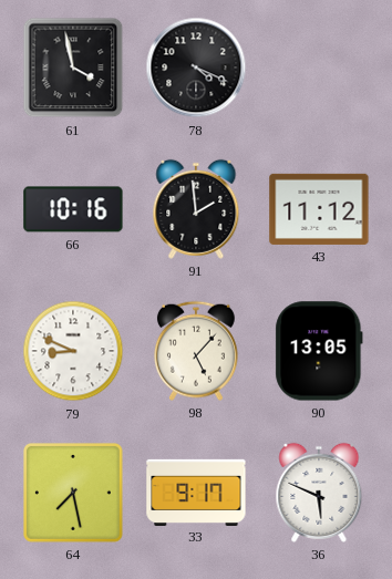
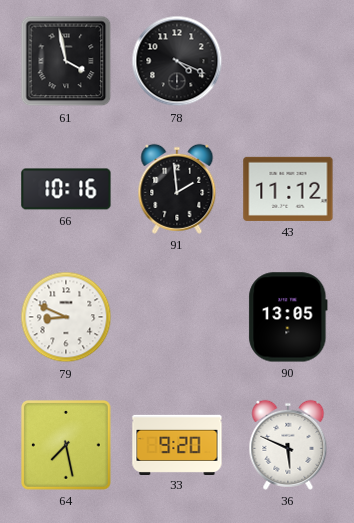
98: 5:07 -> none (196, 351)
33: 9:17 -> 9:20 (177, 444)
